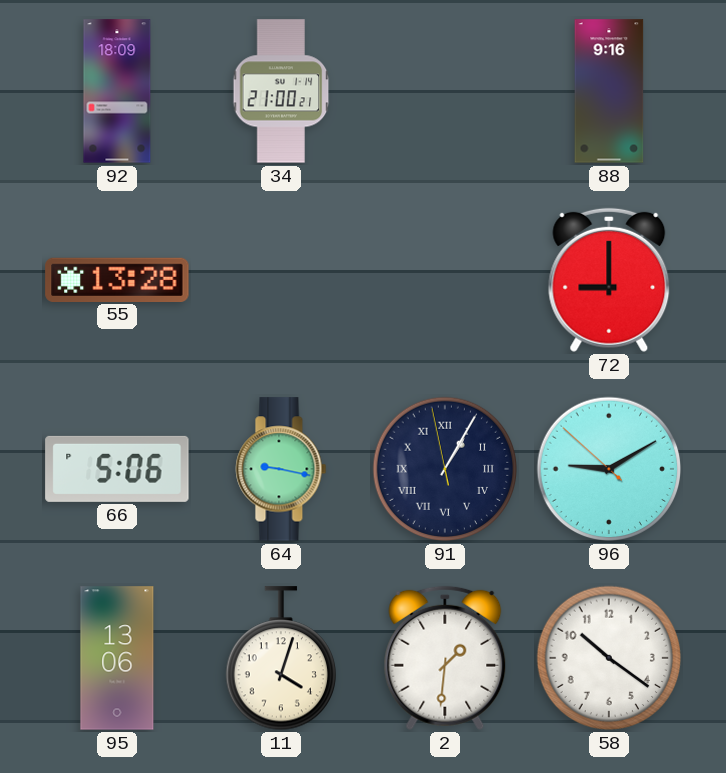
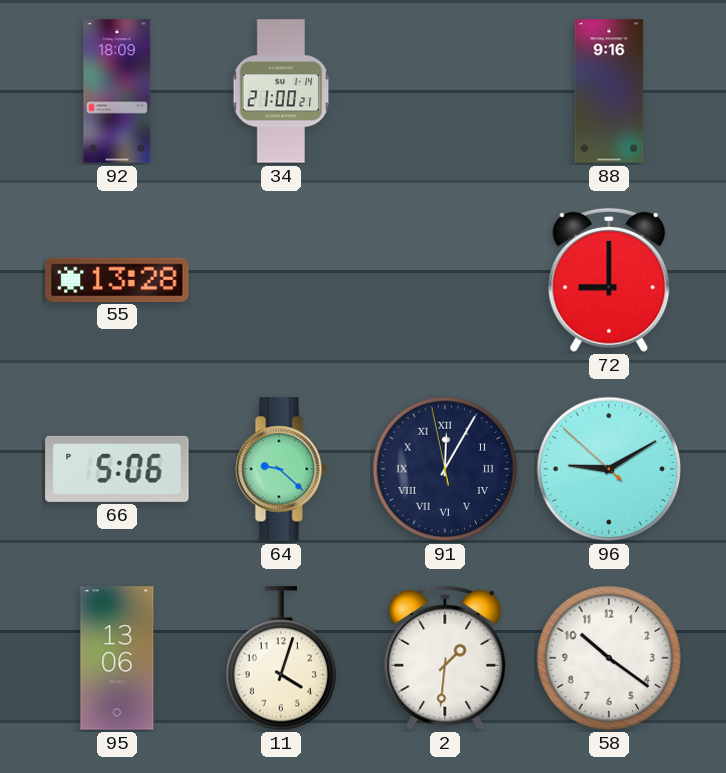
64: 9:17 -> 9:22 (281, 469)
91: 1:04 -> 12:04 (445, 469)
